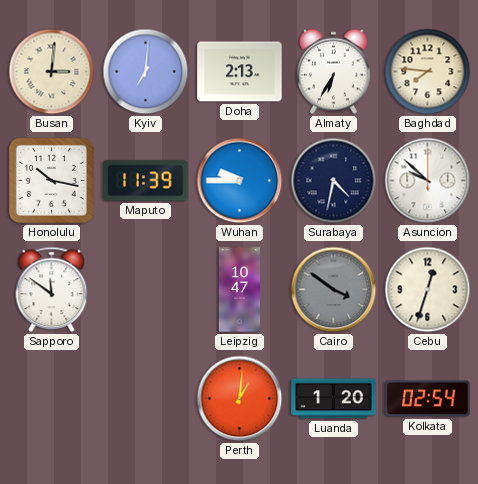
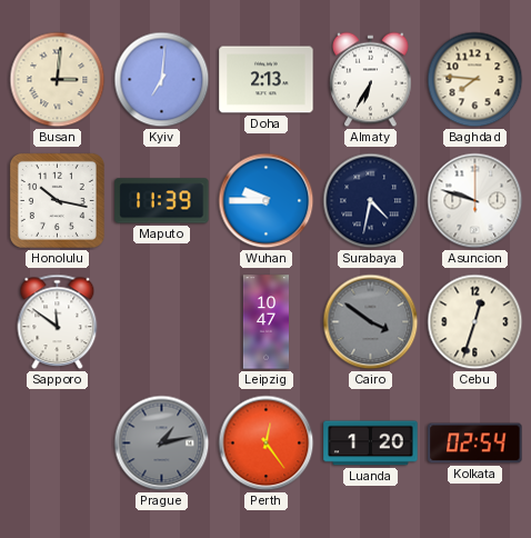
Asuncion: 9:52 -> 9:48 (475, 201)
Prague: none -> 1:13 (162, 444)
Perth: 1:01 -> 12:24 (267, 444)
